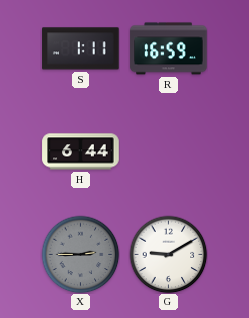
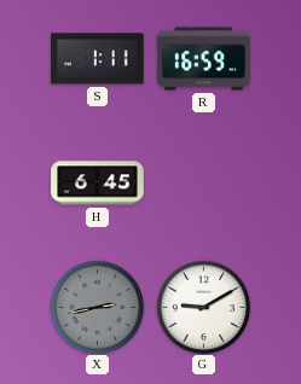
H: 6:44 -> 6:45 (98, 184)
X: 2:45 -> 2:43 (97, 307)
